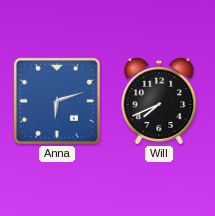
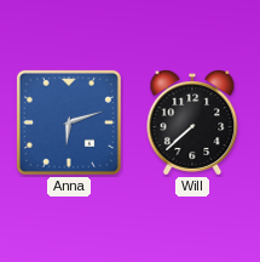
Will: 7:41 -> 7:38 (192, 123)
